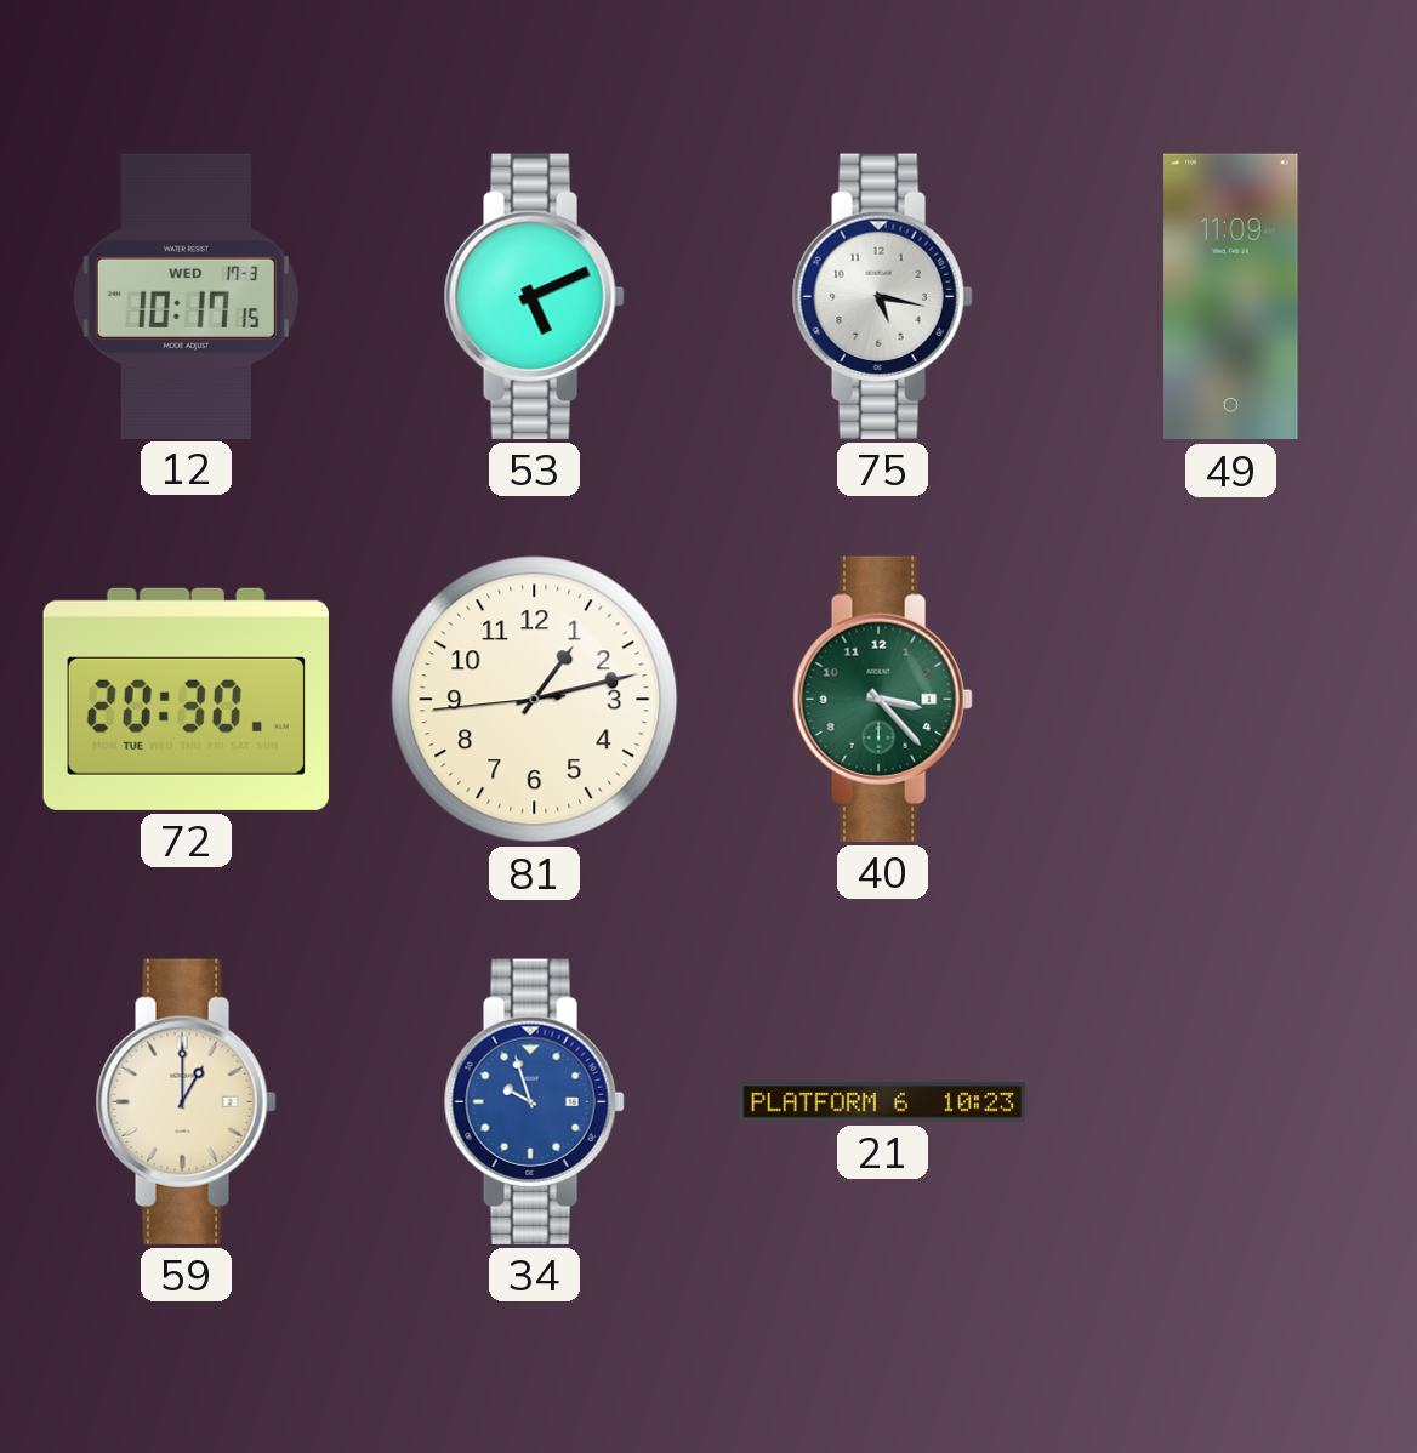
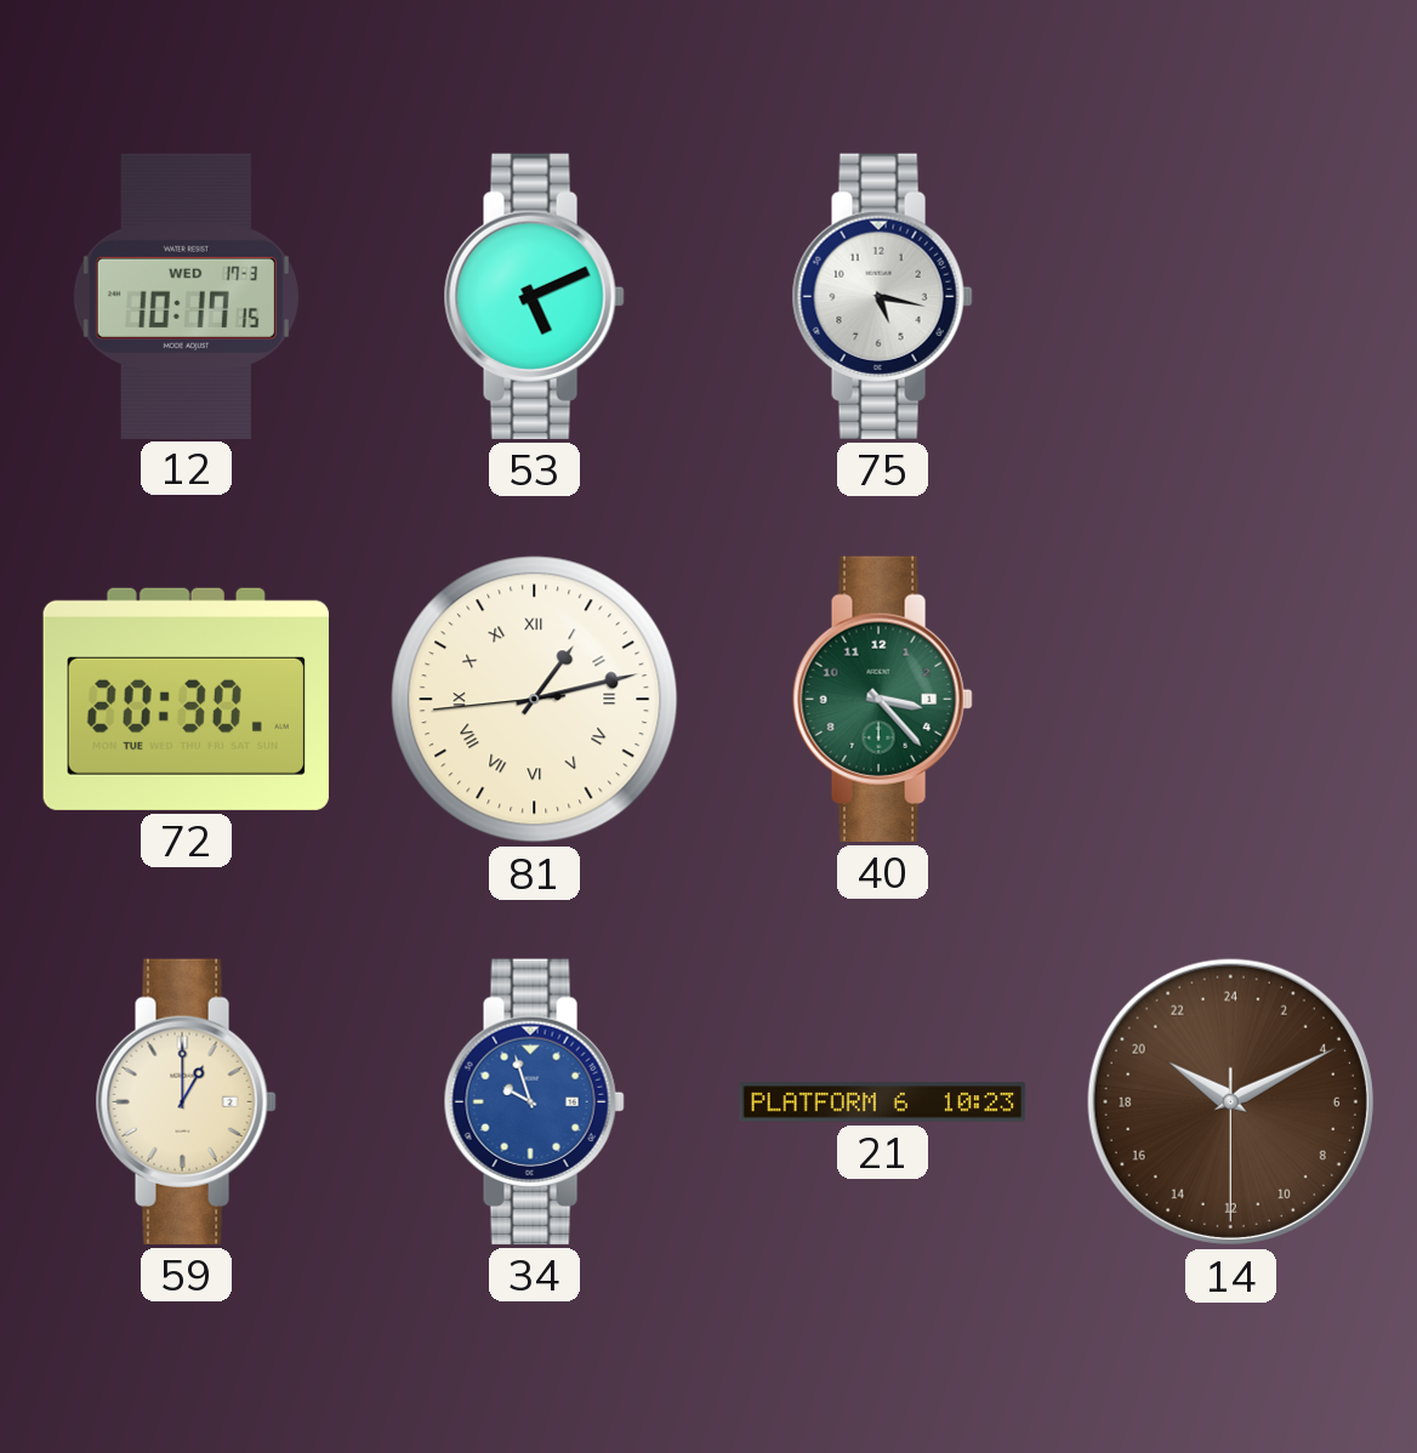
49: 11:09 -> none (1231, 297)
81 numerals: Arabic -> Roman (535, 700)
14: none -> 20:10 (1230, 1101)
